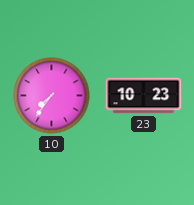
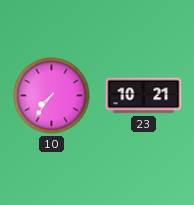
23: 10:23 -> 10:21 (144, 96)
